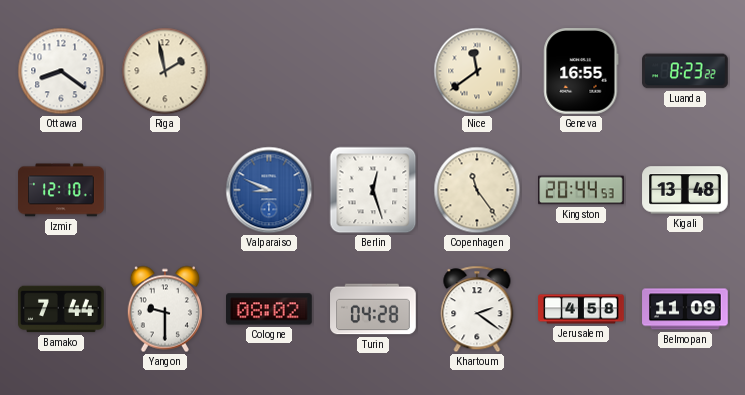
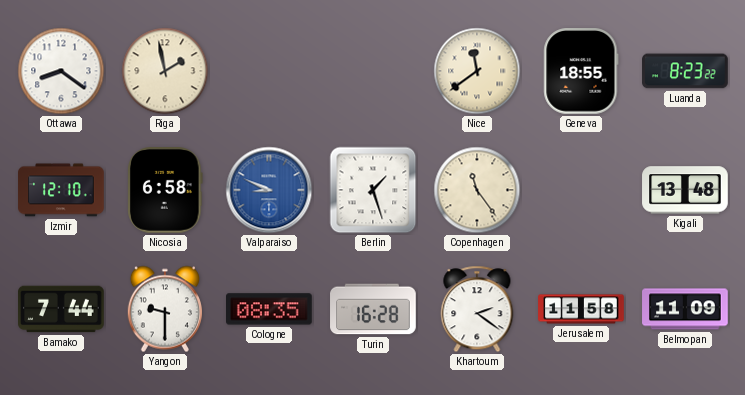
Geneva: 16:55 -> 18:55 (581, 71)
Nicosia: none -> 6:58 (165, 191)
Berlin: 12:27 -> 1:27 (373, 190)
Kingston: 20:44 -> none (581, 190)
Cologne: 08:02 -> 08:35 (270, 309)
Turin: 04:28 -> 16:28 (373, 309)
Jerusalem: 4:58 -> 11:58 (581, 309)
